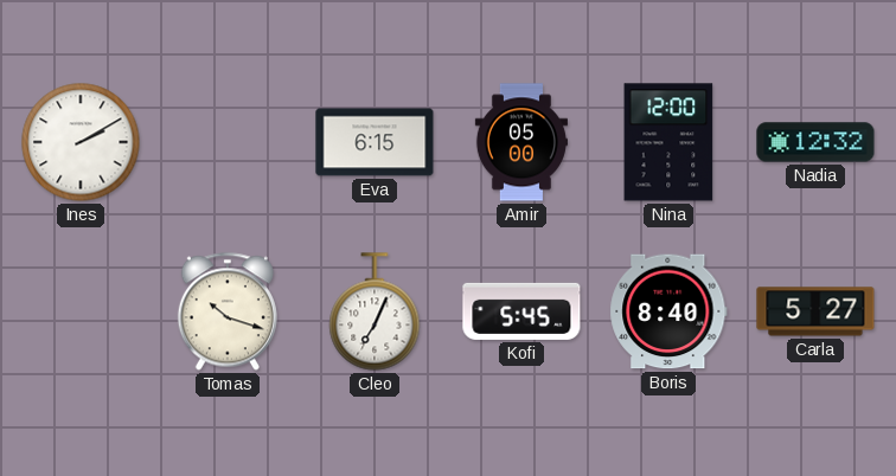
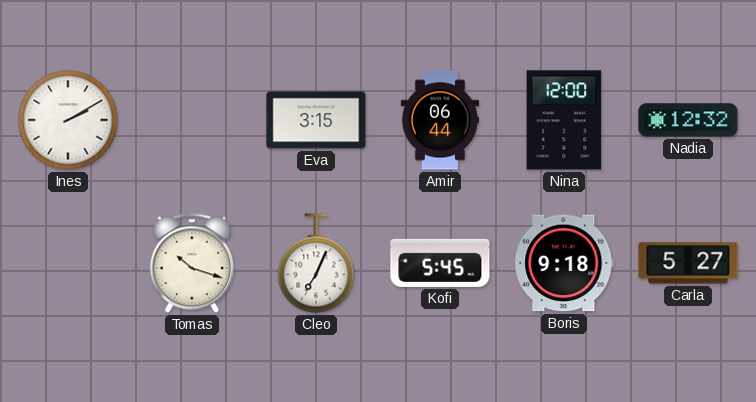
Eva: 6:15 -> 3:15 (316, 120)
Amir: 05:00 -> 06:44 (440, 120)
Boris: 8:40 -> 9:18 (564, 263)
